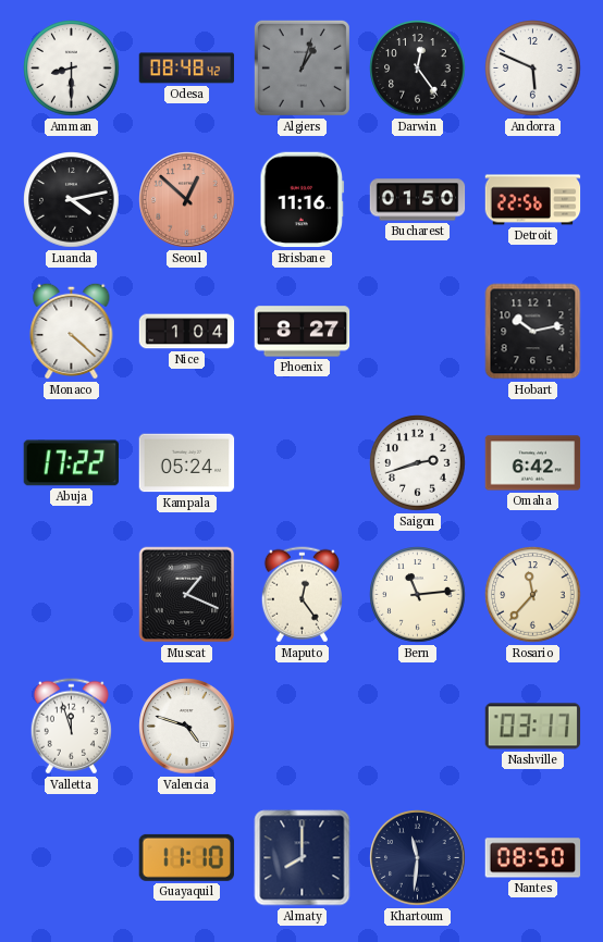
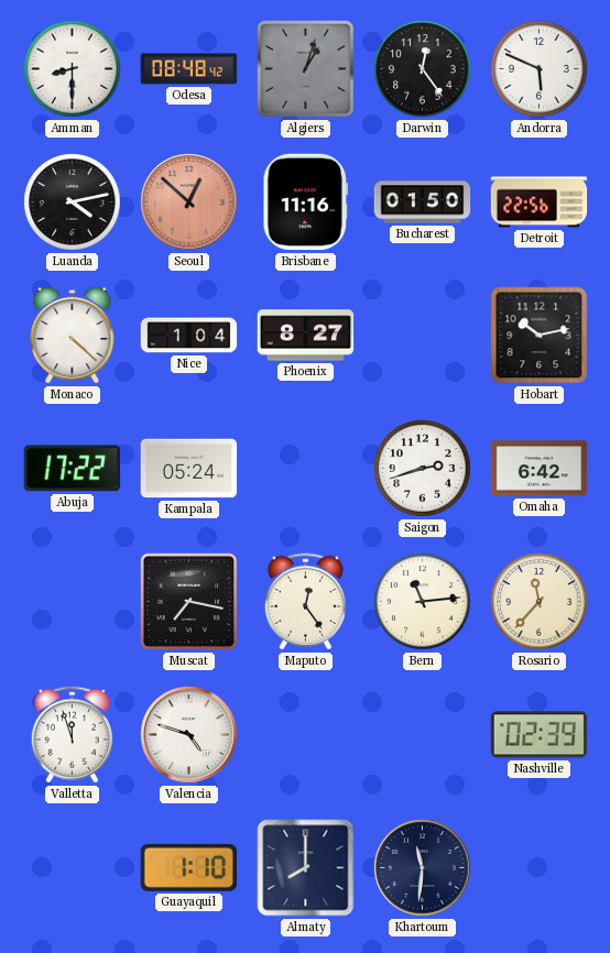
Muscat: 1:19 -> 7:17 (189, 602)
Nashville: 03:17 -> 02:39 (540, 735)
Guayaquil: 11:10 -> 1:10 (188, 867)
Nantes: 08:50 -> none (533, 858)
